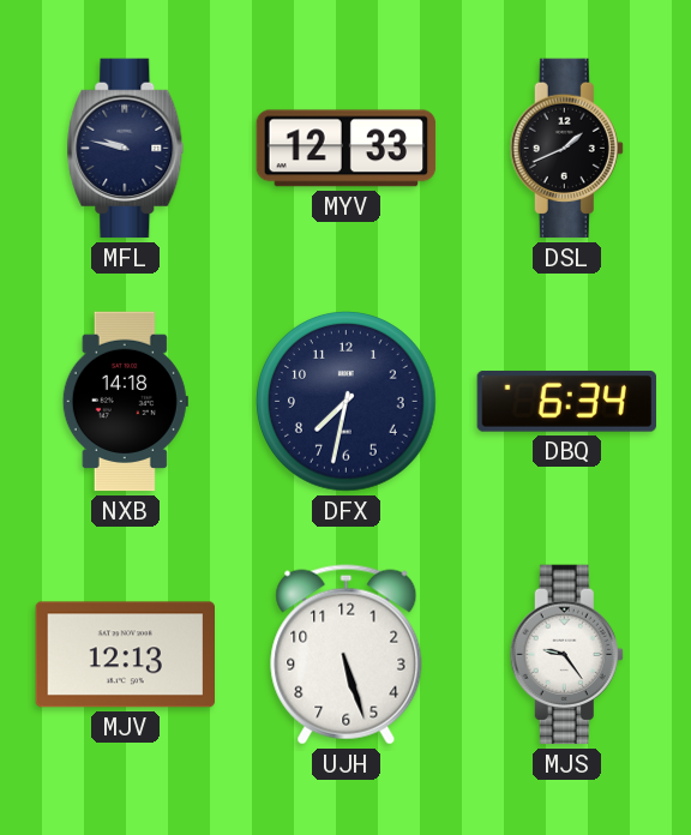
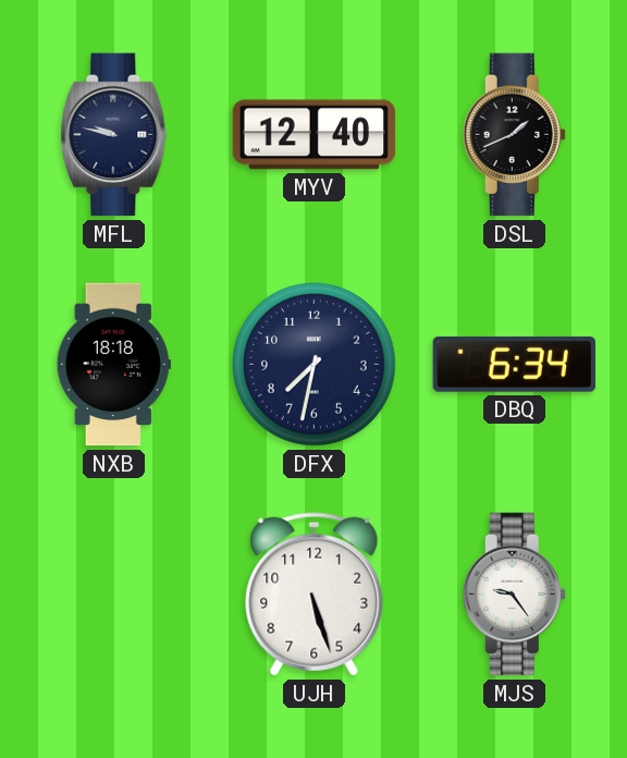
MYV: 12:33 -> 12:40 (315, 135)
NXB: 14:18 -> 18:18 (113, 365)
MJV: 12:13 -> none (125, 655)
